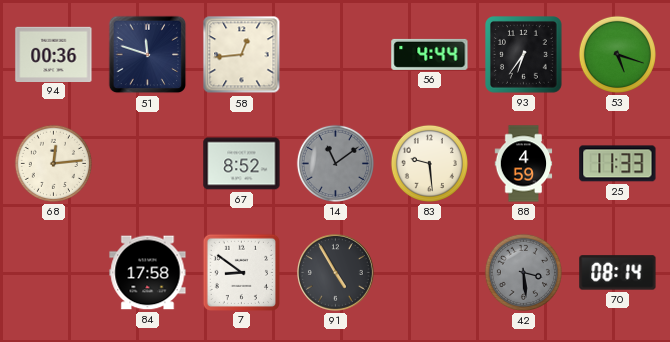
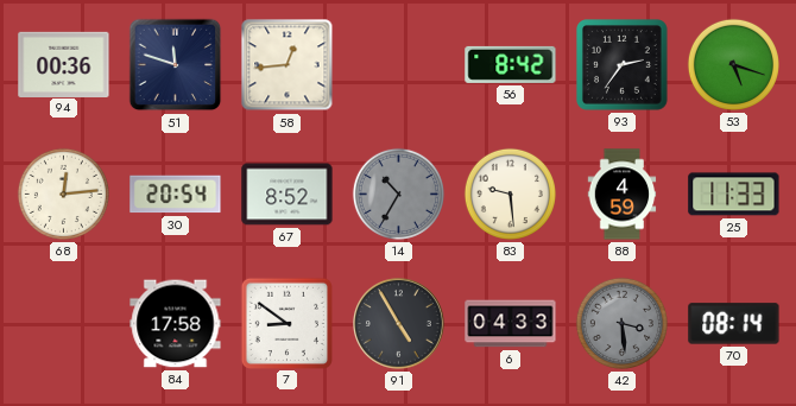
56: 4:44 -> 8:42 (511, 64)
93: 6:36 -> 2:36 (623, 65)
30: none -> 20:54 (176, 195)
14: 11:09 -> 10:35 (398, 194)
6: none -> 04:33 (511, 324)
